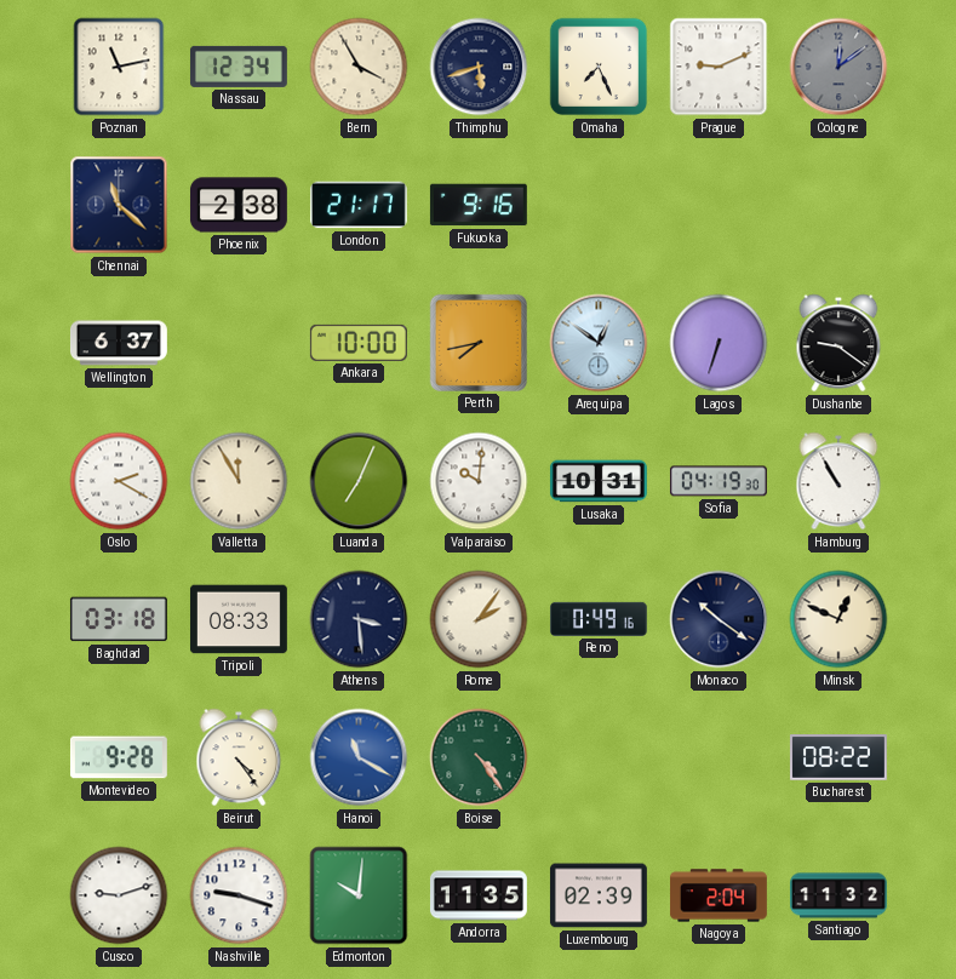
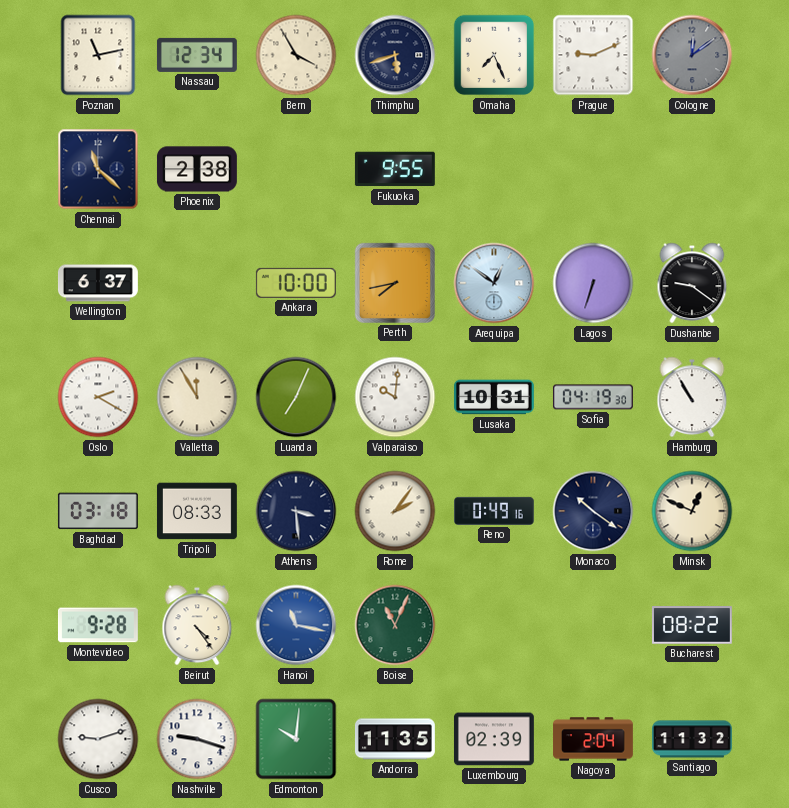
London: 21:17 -> none (359, 205)
Fukuoka: 9:16 -> 9:55 (395, 169)
Hanoi: 11:20 -> 11:17 (296, 625)
Boise: 4:24 -> 11:04 (395, 625)
